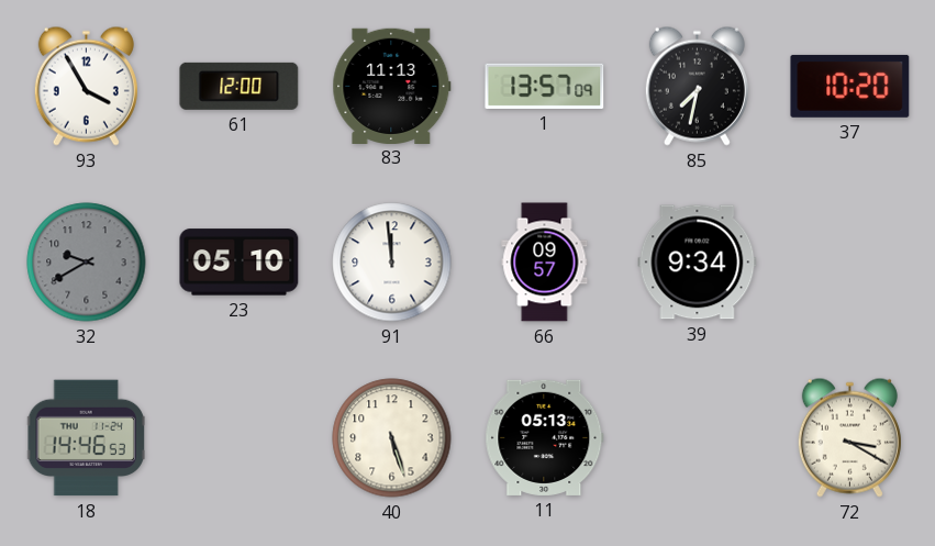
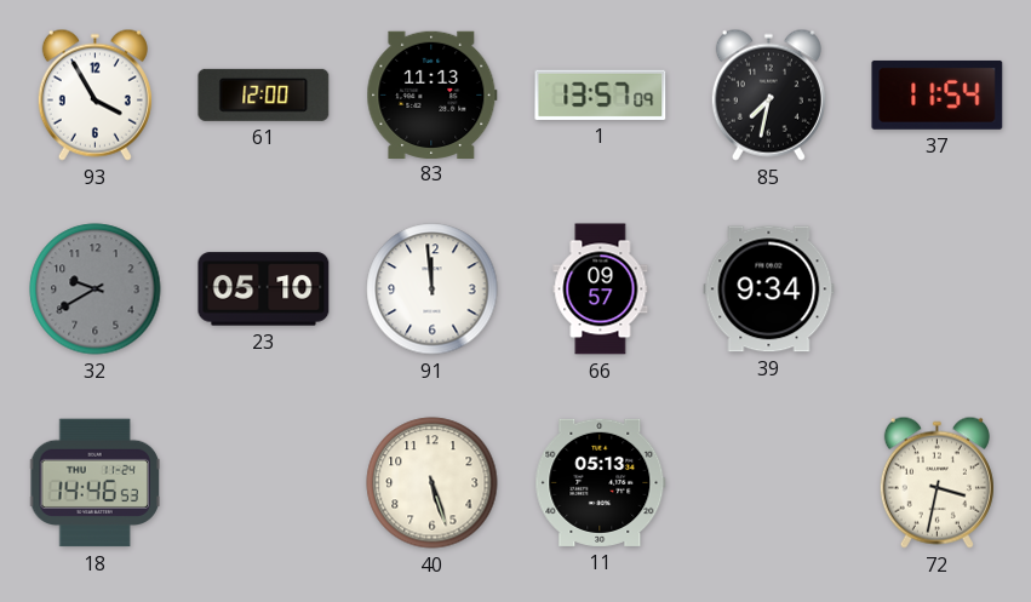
37: 10:20 -> 11:54 (938, 94)
72: 3:20 -> 3:32 (937, 482)
